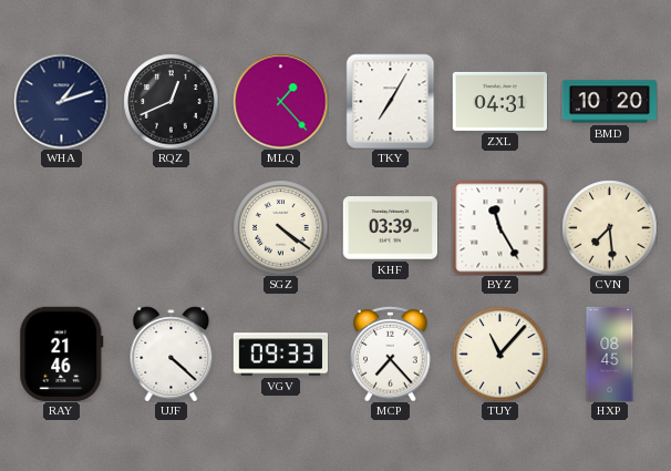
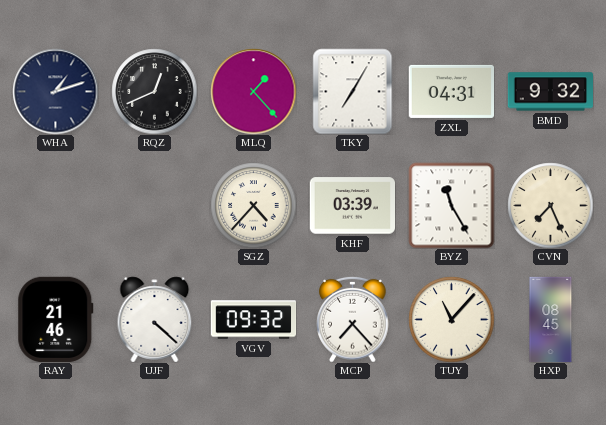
BMD: 10:20 -> 9:32 (550, 92)
SGZ: 4:21 -> 4:37 (253, 205)
CVN: 7:29 -> 7:26 (550, 205)
VGV: 09:33 -> 09:32 (253, 320)
